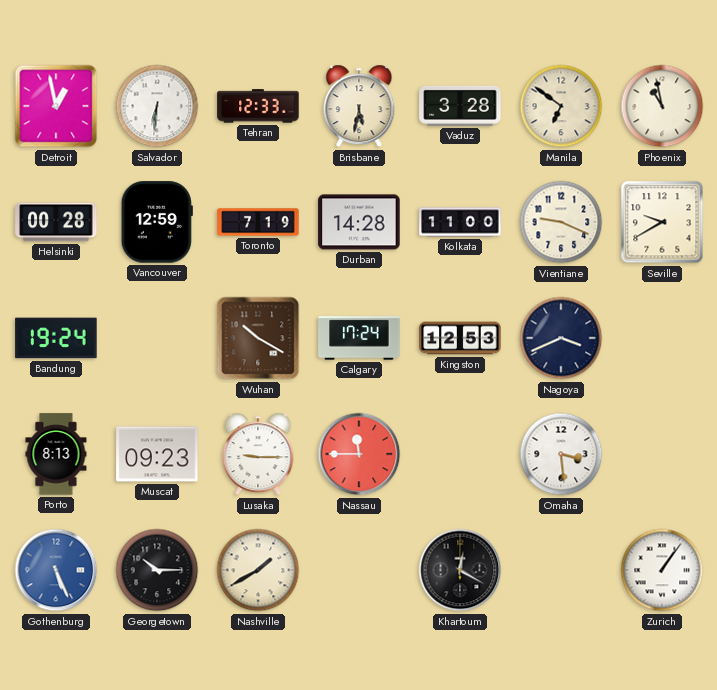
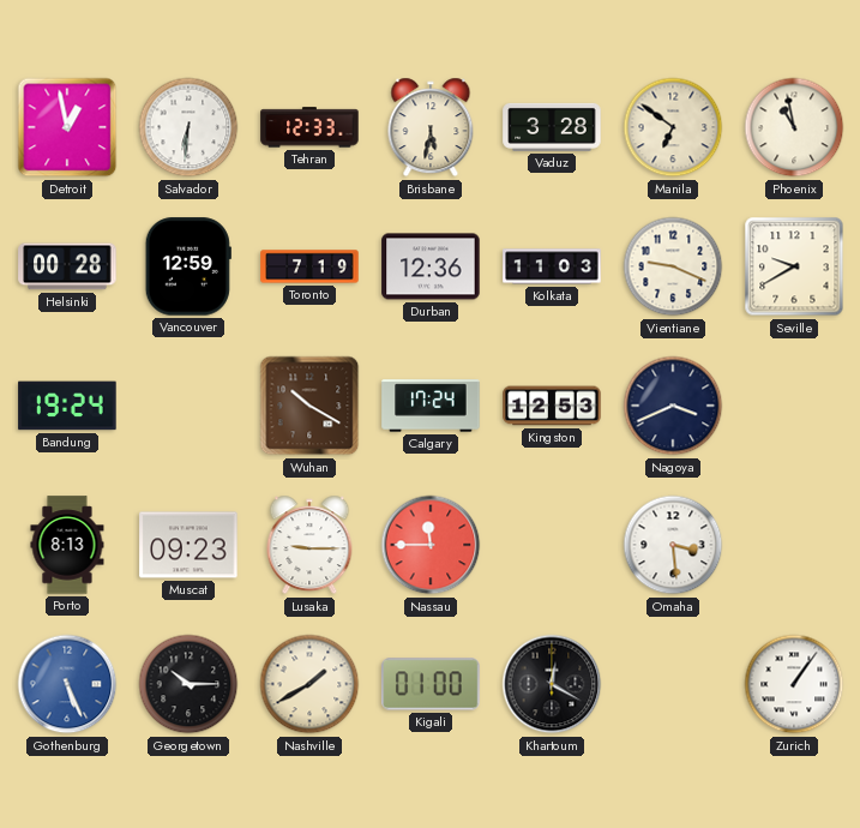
Durban: 14:28 -> 12:36 (431, 266)
Kolkata: 11:00 -> 11:03 (552, 266)
Kigali: none -> 01:00 (431, 684)
